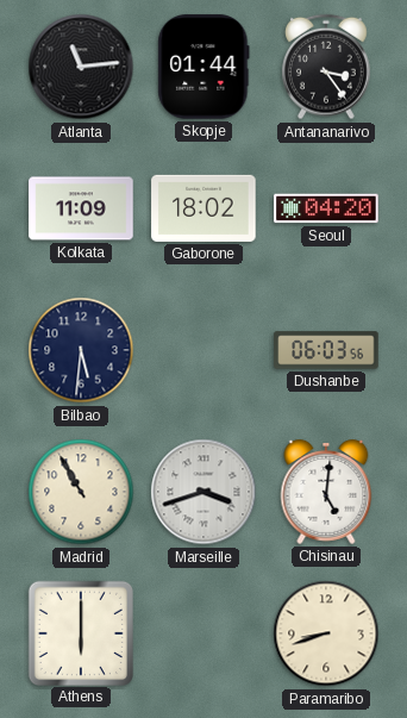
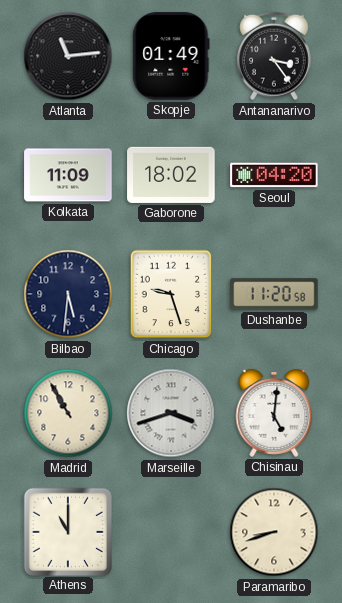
Skopje: 01:44 -> 01:49 (171, 56)
Chicago: none -> 9:27 (171, 294)
Dushanbe: 06:03 -> 11:20 (274, 294)
Athens: 6:00 -> 11:00 (67, 531)
